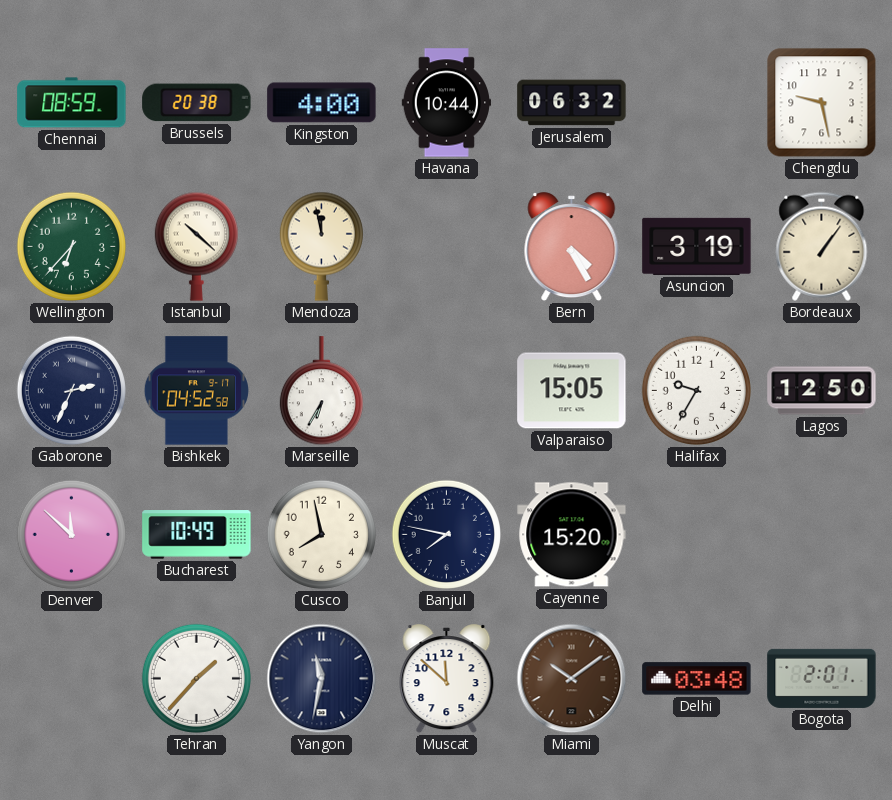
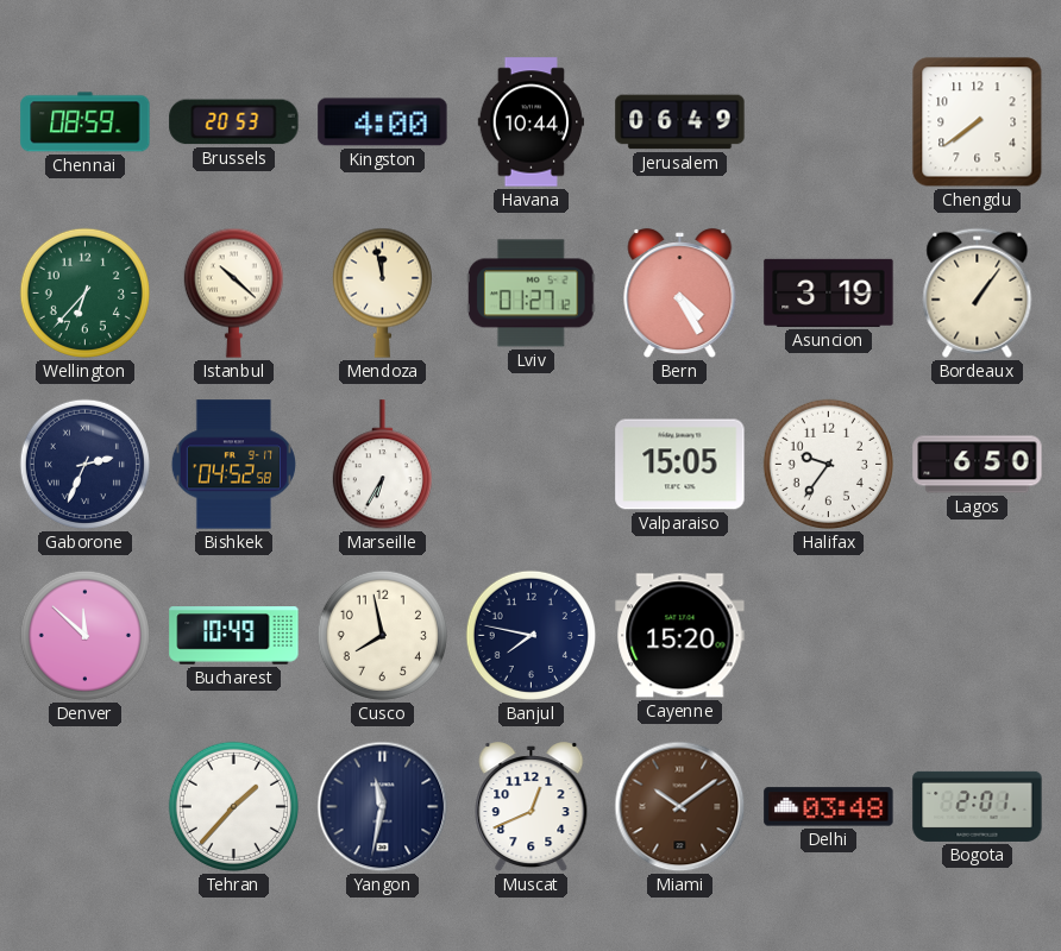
Brussels: 20:38 -> 20:53 (234, 122)
Jerusalem: 06:32 -> 06:49 (680, 122)
Chengdu: 9:28 -> 7:39 (978, 122)
Lviv: none -> 01:27 (530, 294)
Halifax: 9:35 -> 9:36 (828, 464)
Lagos: 12:50 -> 6:50 (978, 465)
Muscat: 11:52 -> 12:41 (532, 807)
